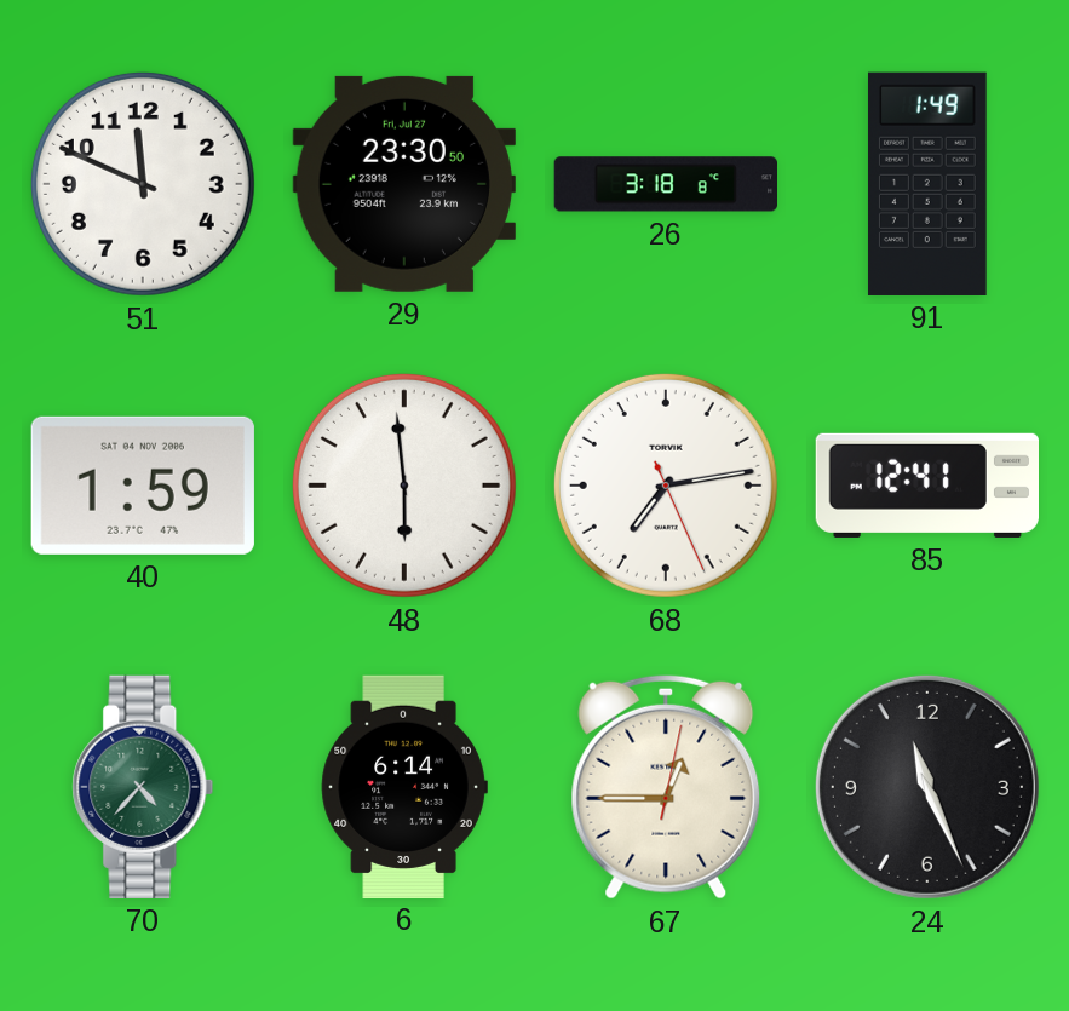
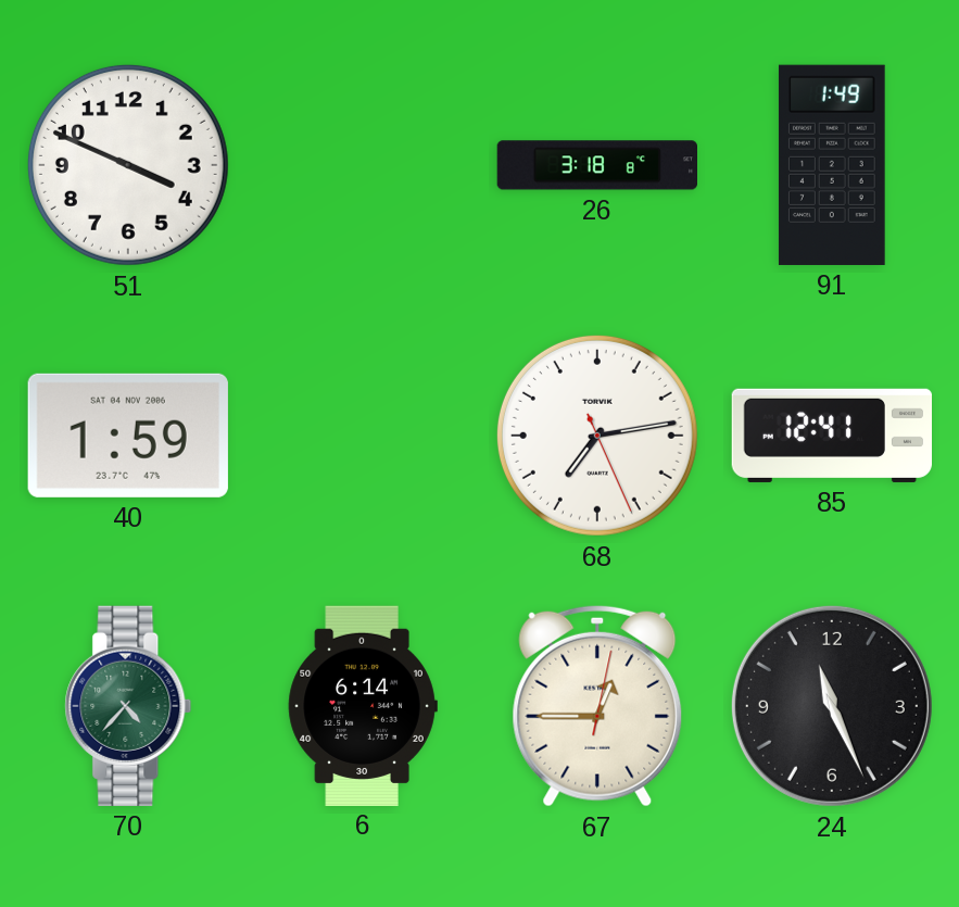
51: 11:49 -> 3:49 (128, 165)
29: 23:30 -> none (404, 184)
48: 5:59 -> none (404, 486)
